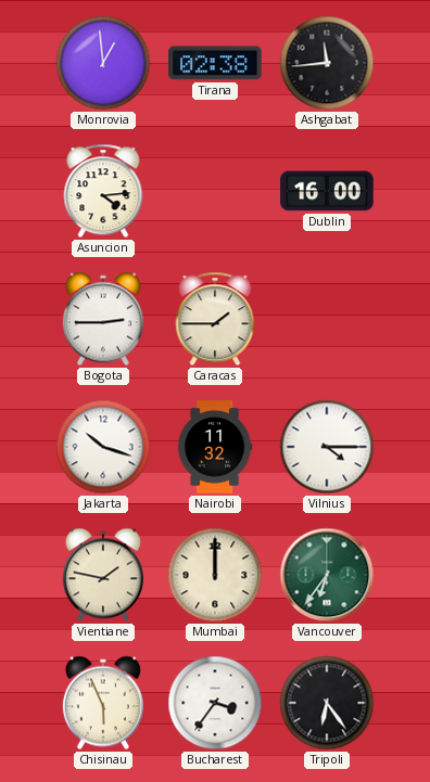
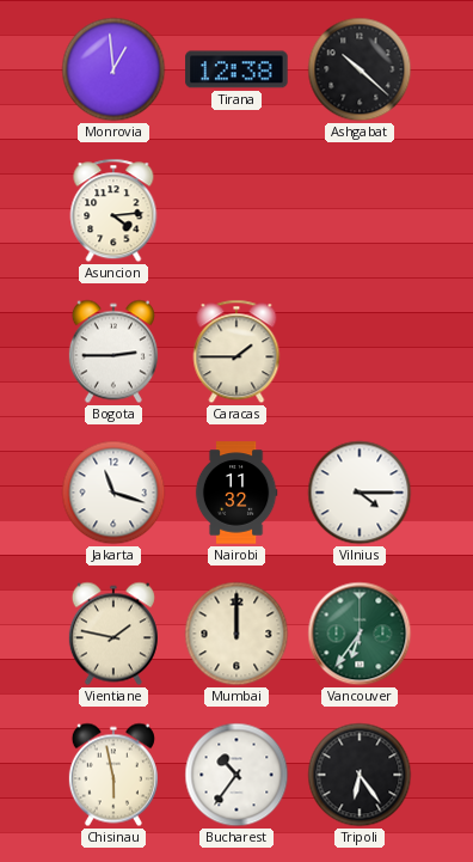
Tirana: 02:38 -> 12:38 (236, 69)
Ashgabat: 11:44 -> 10:22 (360, 69)
Dublin: 16:00 -> none (327, 191)
Jakarta: 10:18 -> 11:18 (113, 493)
Chisinau: 5:56 -> 5:58 (113, 775)
Bucharest: 3:36 -> 10:36 (236, 775)
